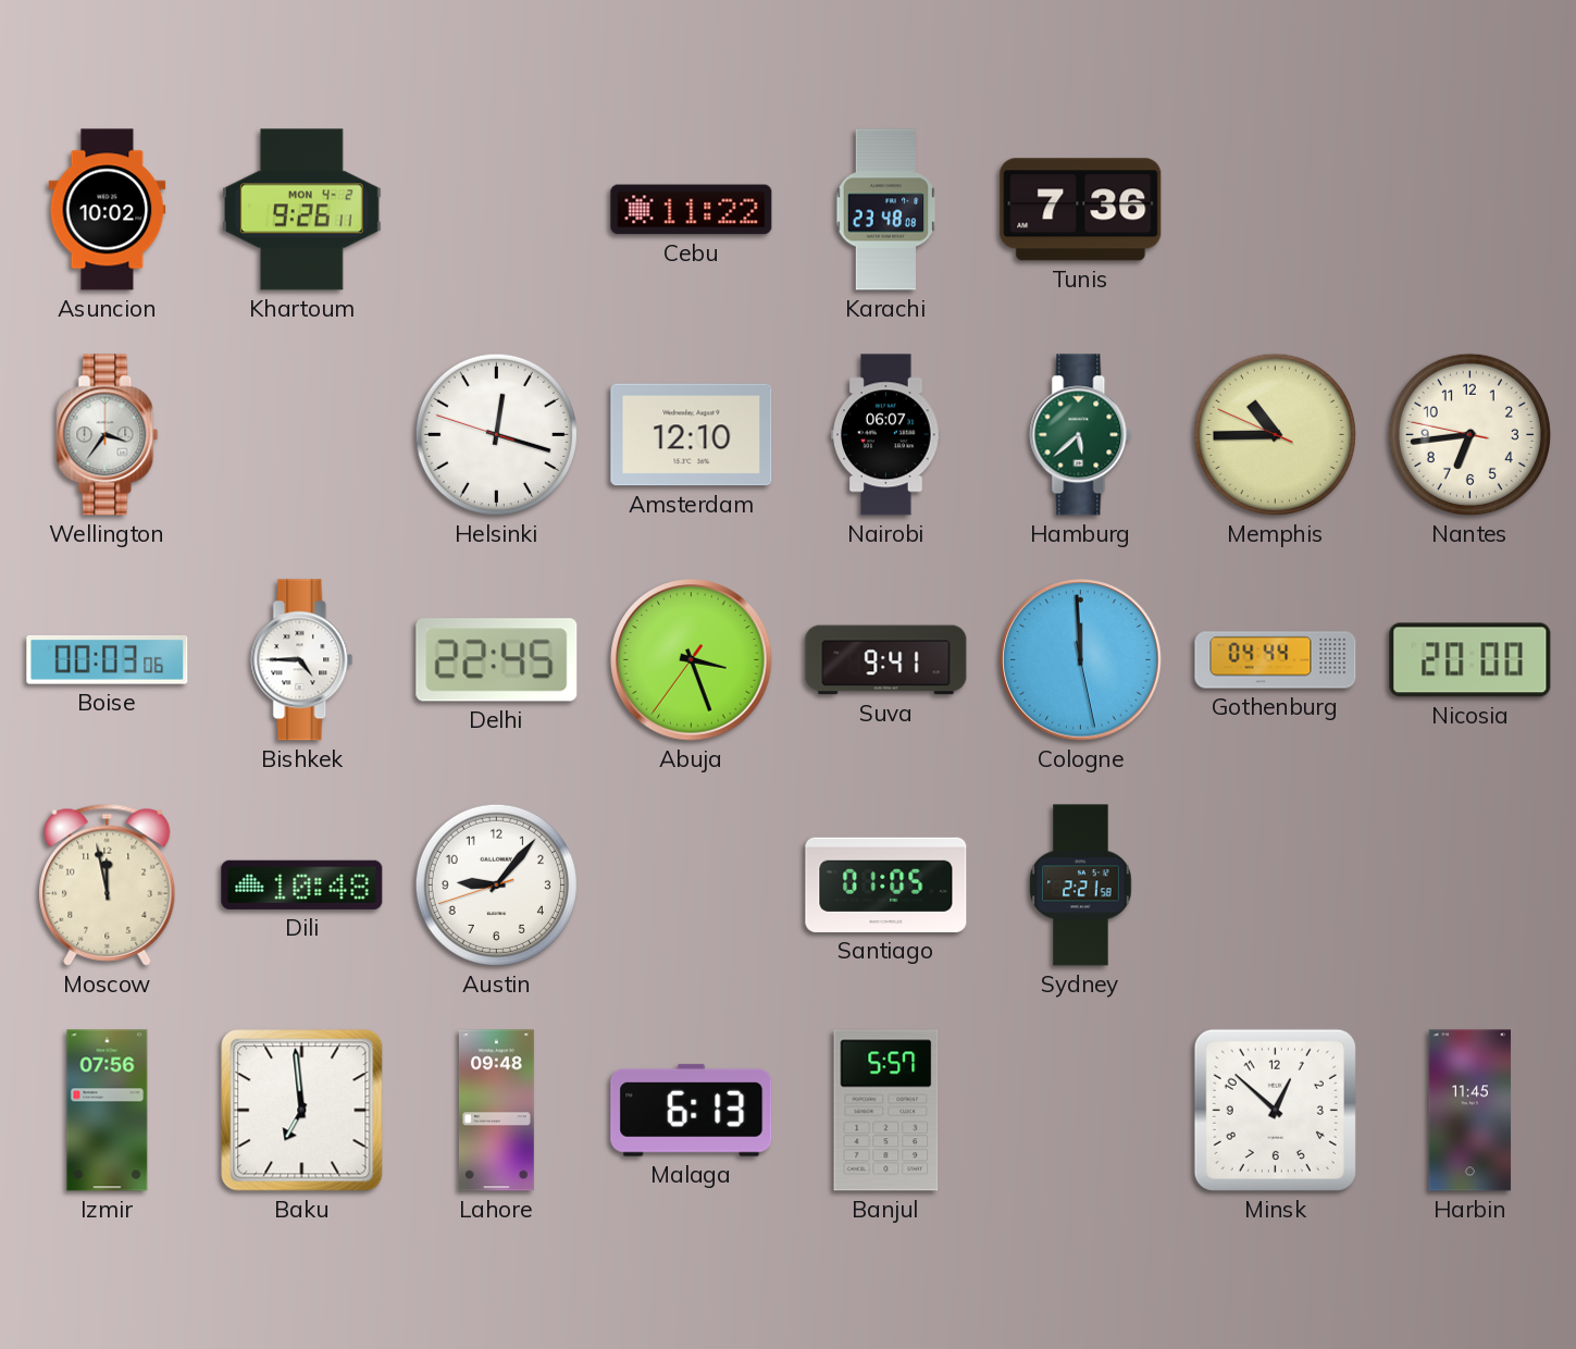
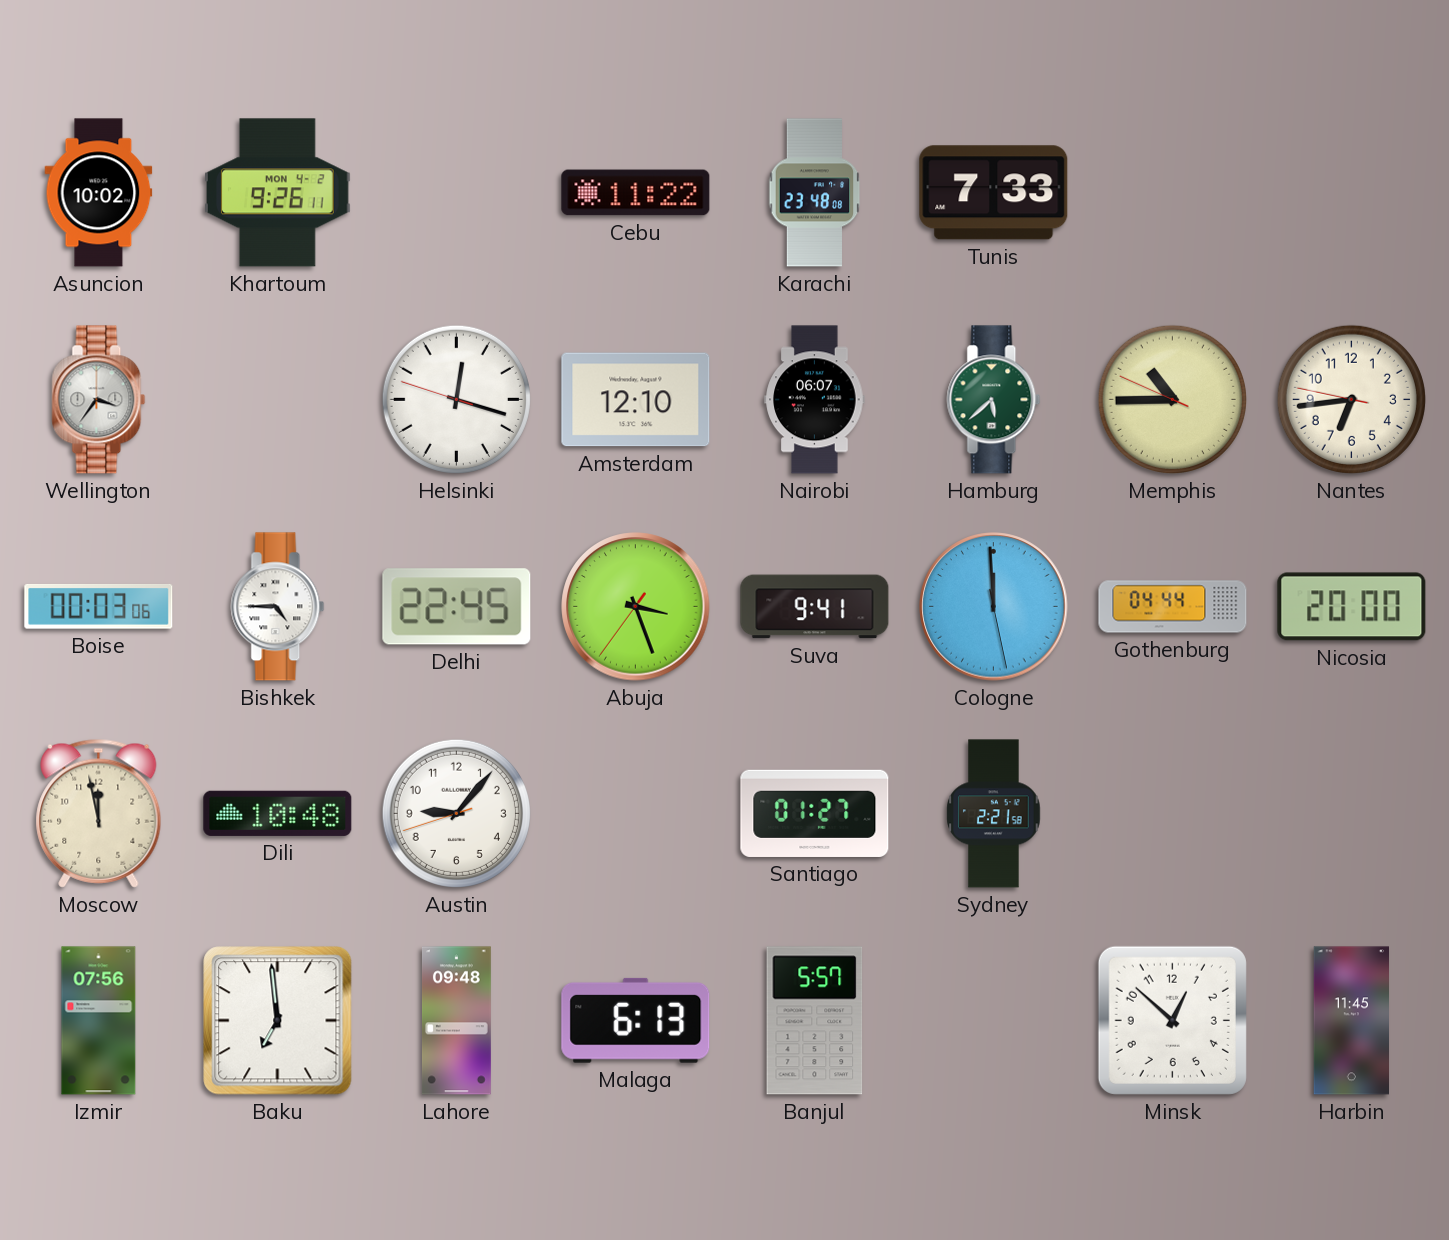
Tunis: 7:36 -> 7:33 (994, 193)
Santiago: 01:05 -> 01:27 (815, 813)
